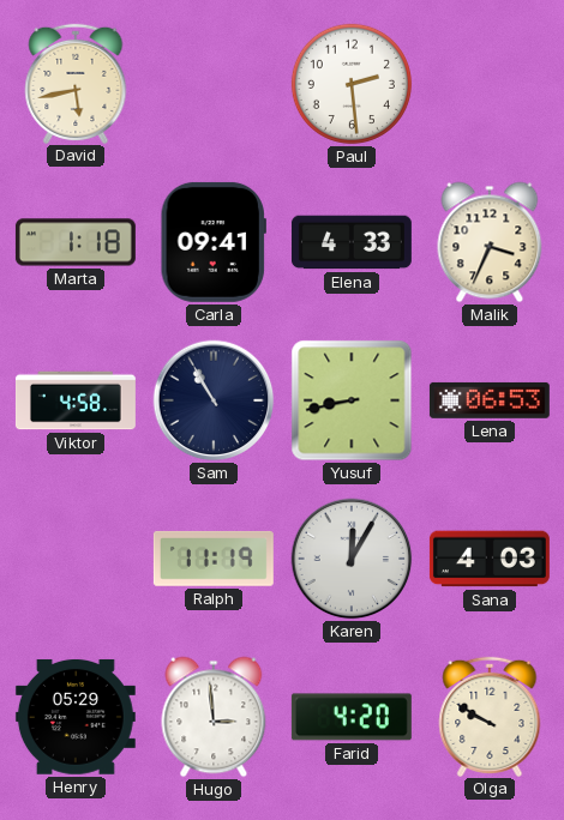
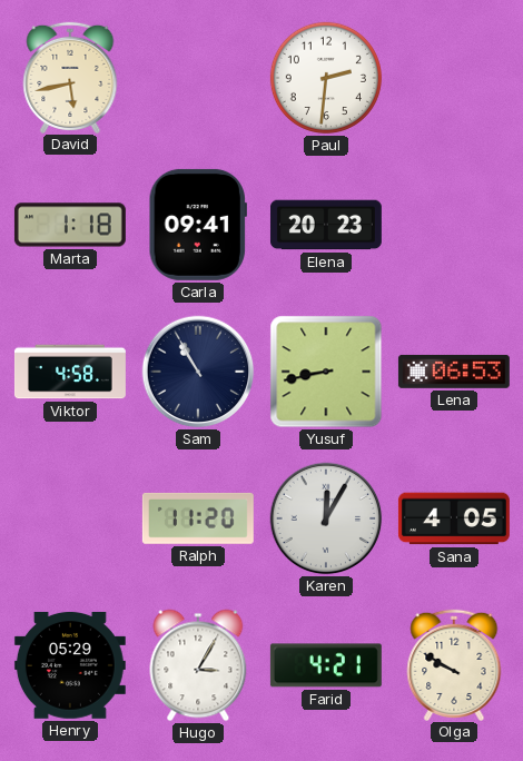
Paul: 2:29 -> 2:31 (326, 78)
Elena: 4:33 -> 20:23 (326, 225)
Malik: 3:34 -> none (490, 242)
Ralph: 11:19 -> 11:20 (198, 518)
Sana: 4:03 -> 4:05 (454, 518)
Hugo: 2:59 -> 3:05 (198, 665)
Farid: 4:20 -> 4:21 (326, 665)
